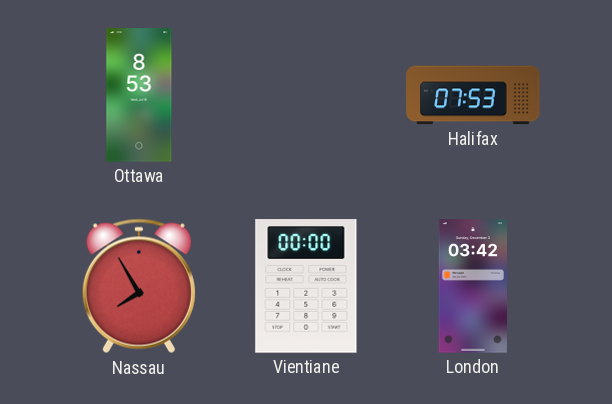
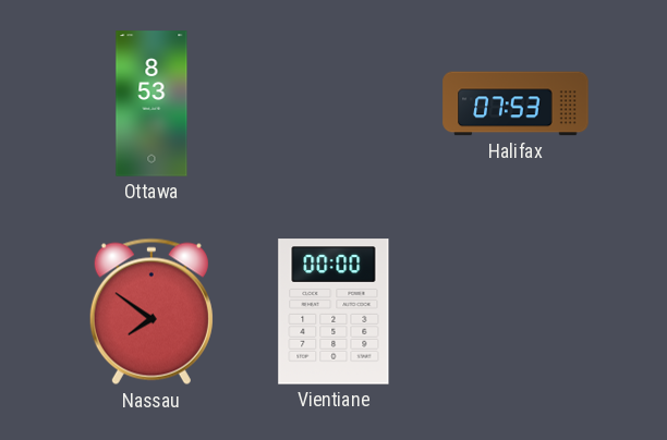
Nassau: 7:55 -> 7:51 (151, 311)
London: 03:42 -> none (473, 286)
